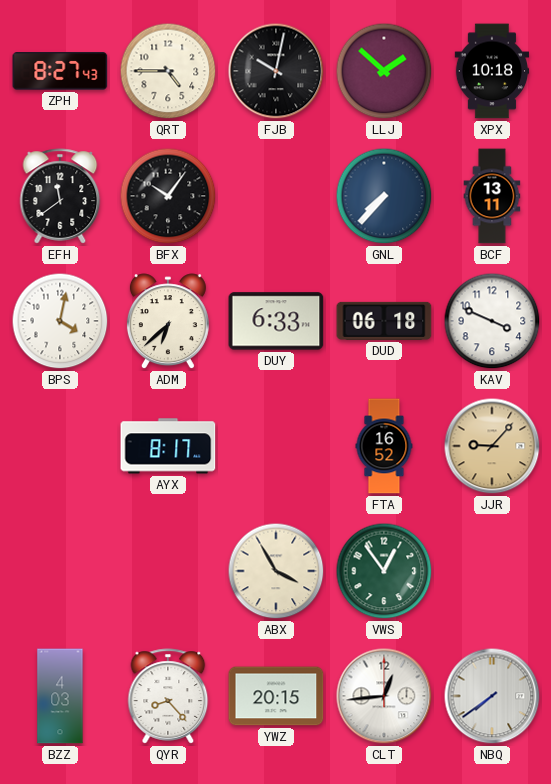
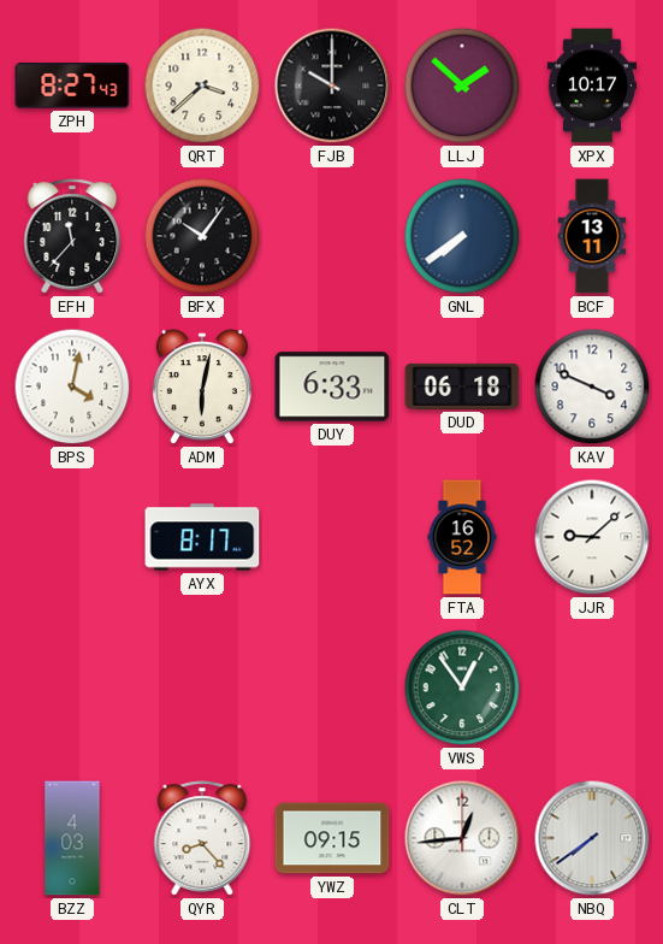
QRT: 4:45 -> 3:38 (202, 85)
FJB: 10:02 -> 10:00 (332, 85)
XPX: 10:18 -> 10:17 (592, 85)
EFH: 11:39 -> 11:37 (72, 236)
GNL: 7:37 -> 7:39 (462, 236)
ADM: 6:38 -> 6:02 (202, 388)
JJR: 9:07 -> 9:08 (592, 537)
JJR dial: champagne -> white (592, 537)
ABX: 3:55 -> none (276, 571)
YWZ: 20:15 -> 09:15 (332, 838)
